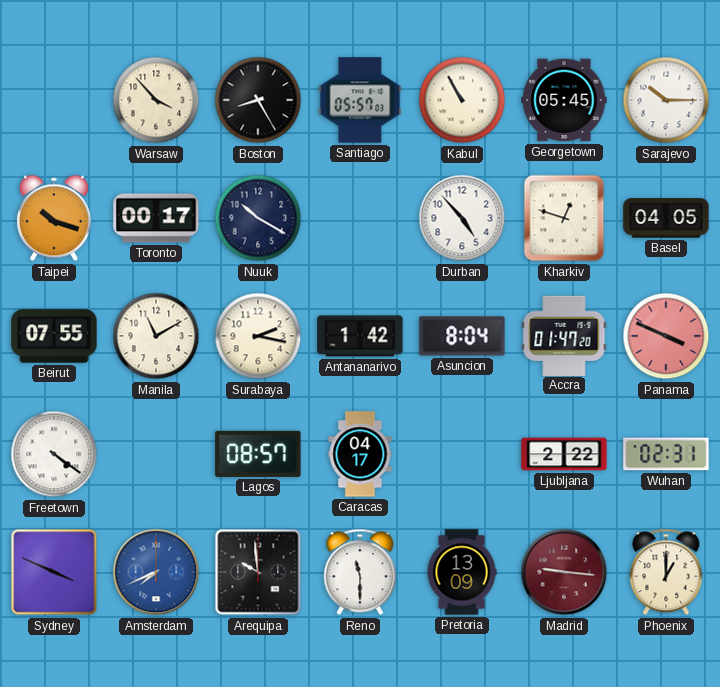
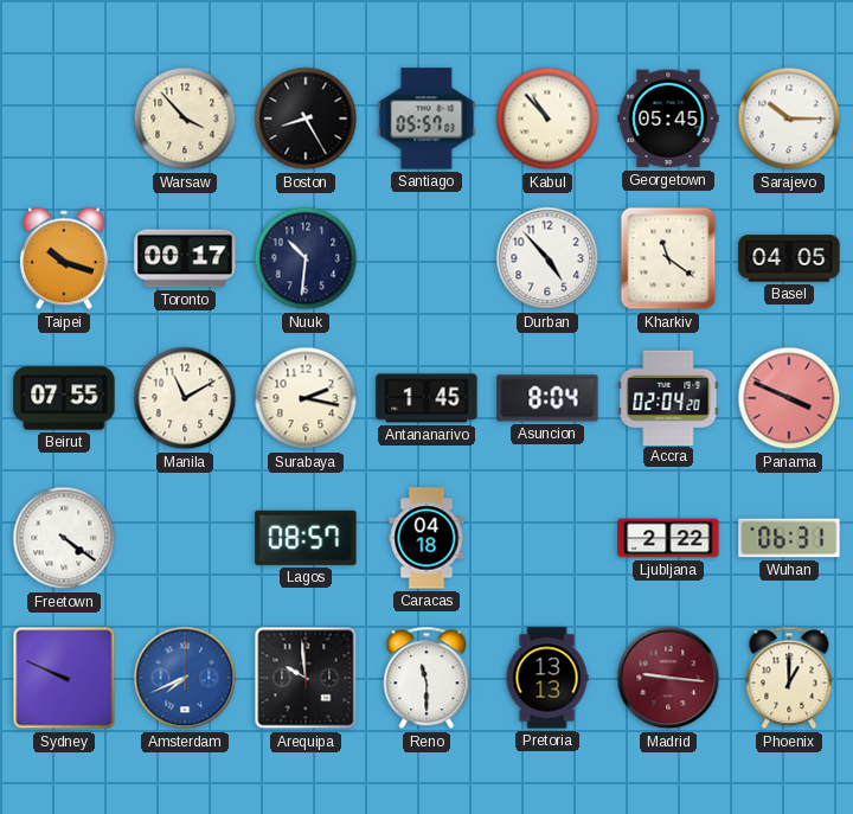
Kabul: 10:55 -> 10:53 (547, 118)
Nuuk: 10:20 -> 10:31 (306, 258)
Kharkiv: 12:48 -> 11:21 (668, 258)
Antananarivo: 1:42 -> 1:45 (426, 398)
Accra: 01:47 -> 02:04 (668, 397)
Caracas: 04:17 -> 04:18 (426, 538)
Wuhan: 02:31 -> 06:31 (789, 538)
Sydney: 3:49 -> 9:49 (64, 678)
Pretoria: 13:09 -> 13:13 (547, 678)
